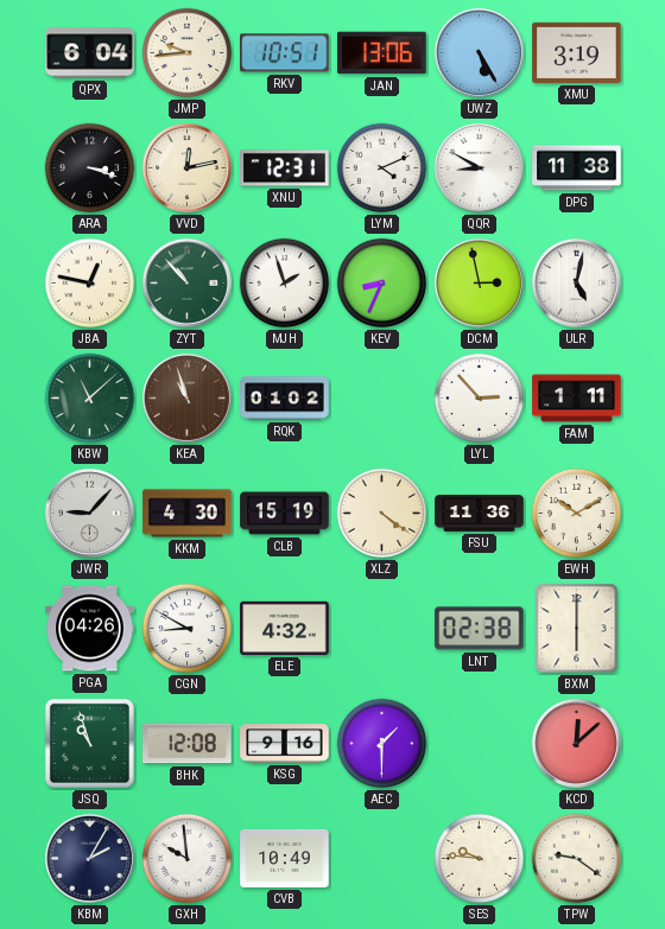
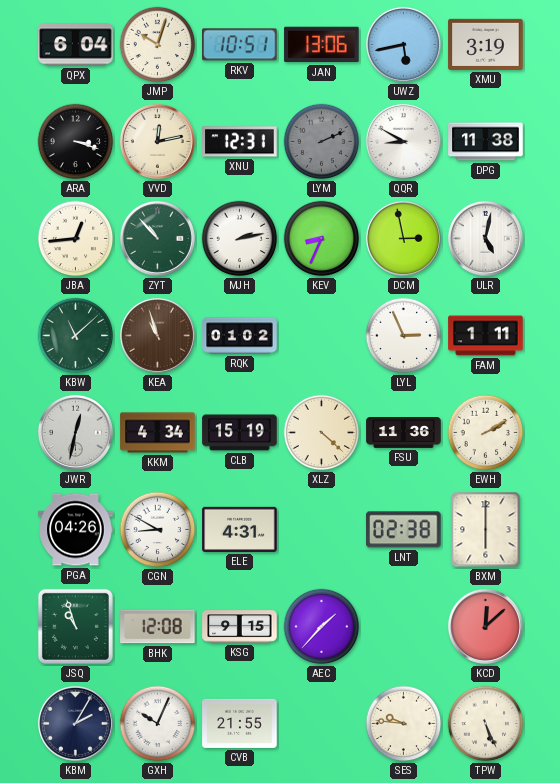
JMP: 9:44 -> 10:03 (158, 45)
UWZ: 5:25 -> 5:43 (403, 44)
LYM: 4:11 -> 2:11 (322, 142)
LYM dial: white -> grey (322, 142)
JBA: 12:47 -> 12:44 (76, 239)
MJH: 1:57 -> 2:13 (240, 239)
LYL: 2:53 -> 2:56 (404, 336)
JWR: 9:07 -> 12:32 (75, 432)
KKM: 4:30 -> 4:34 (158, 433)
XLZ: 4:21 -> 4:22 (322, 433)
EWH: 10:10 -> 2:10 (486, 433)
ELE: 4:32 -> 4:31 (240, 529)
KSG: 9:16 -> 9:15 (240, 627)
AEC: 1:30 -> 1:37 (322, 627)
GXH: 9:59 -> 10:04 (158, 724)
CVB: 10:49 -> 21:55 (240, 723)
TPW: 9:21 -> 5:26 (486, 724)
